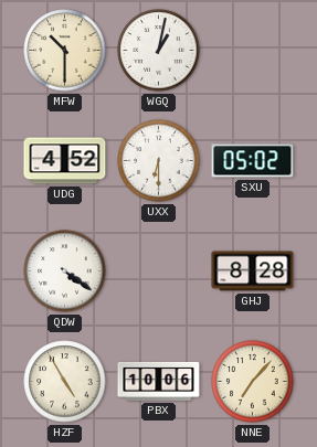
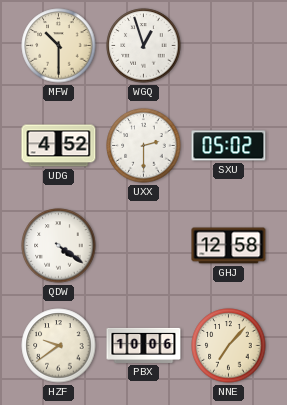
WGQ: 1:02 -> 12:57 (144, 46)
UXX: 6:30 -> 2:30 (144, 146)
GHJ: 8:28 -> 12:58 (229, 246)
HZF: 4:55 -> 9:39 (59, 346)
